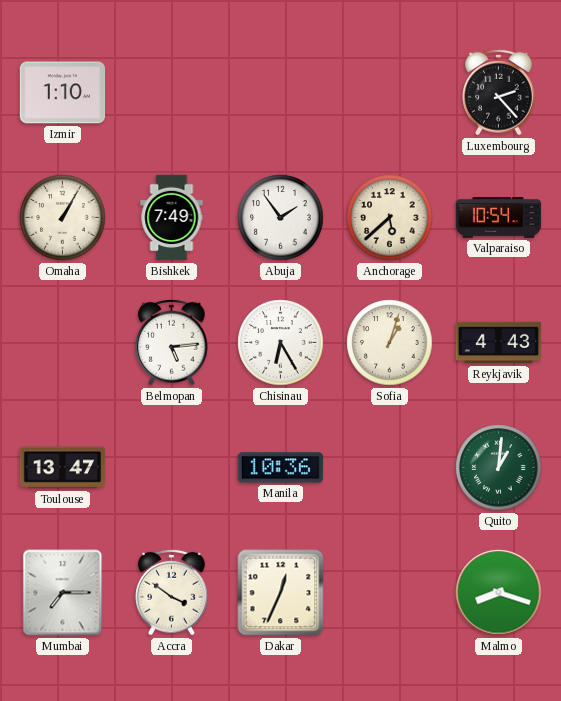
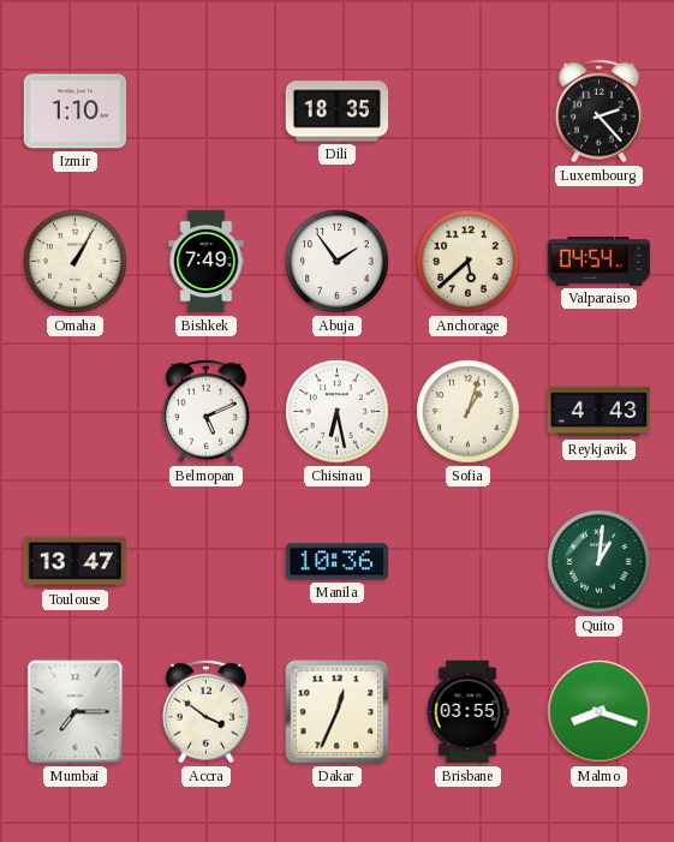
Dili: none -> 18:35 (338, 112)
Valparaiso: 10:54 -> 04:54 (600, 262)
Belmopan: 5:14 -> 5:11 (207, 411)
Chisinau: 6:25 -> 6:28 (338, 412)
Brisbane: none -> 03:55 (467, 712)
